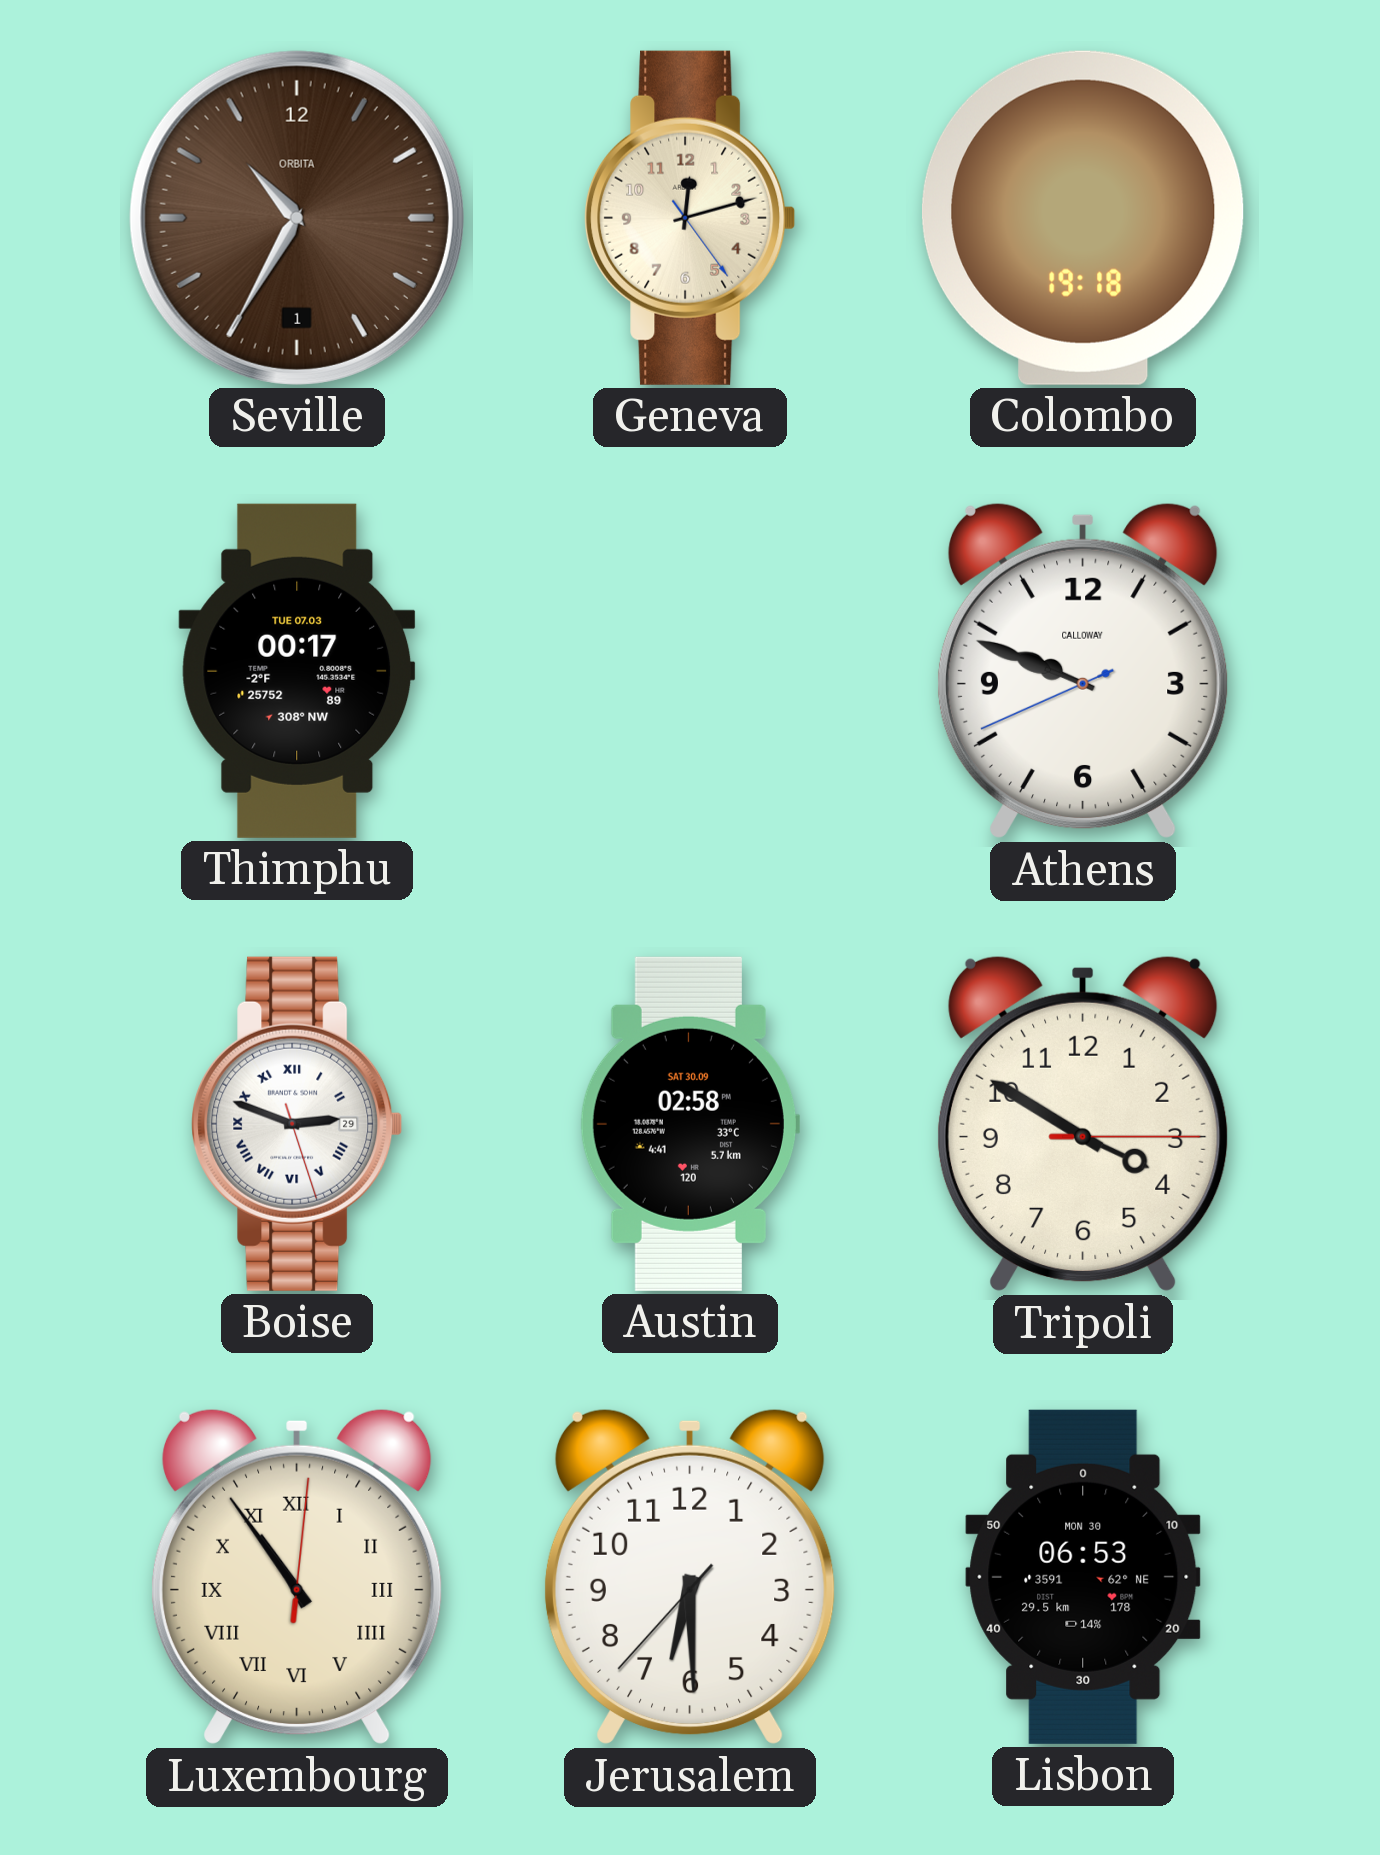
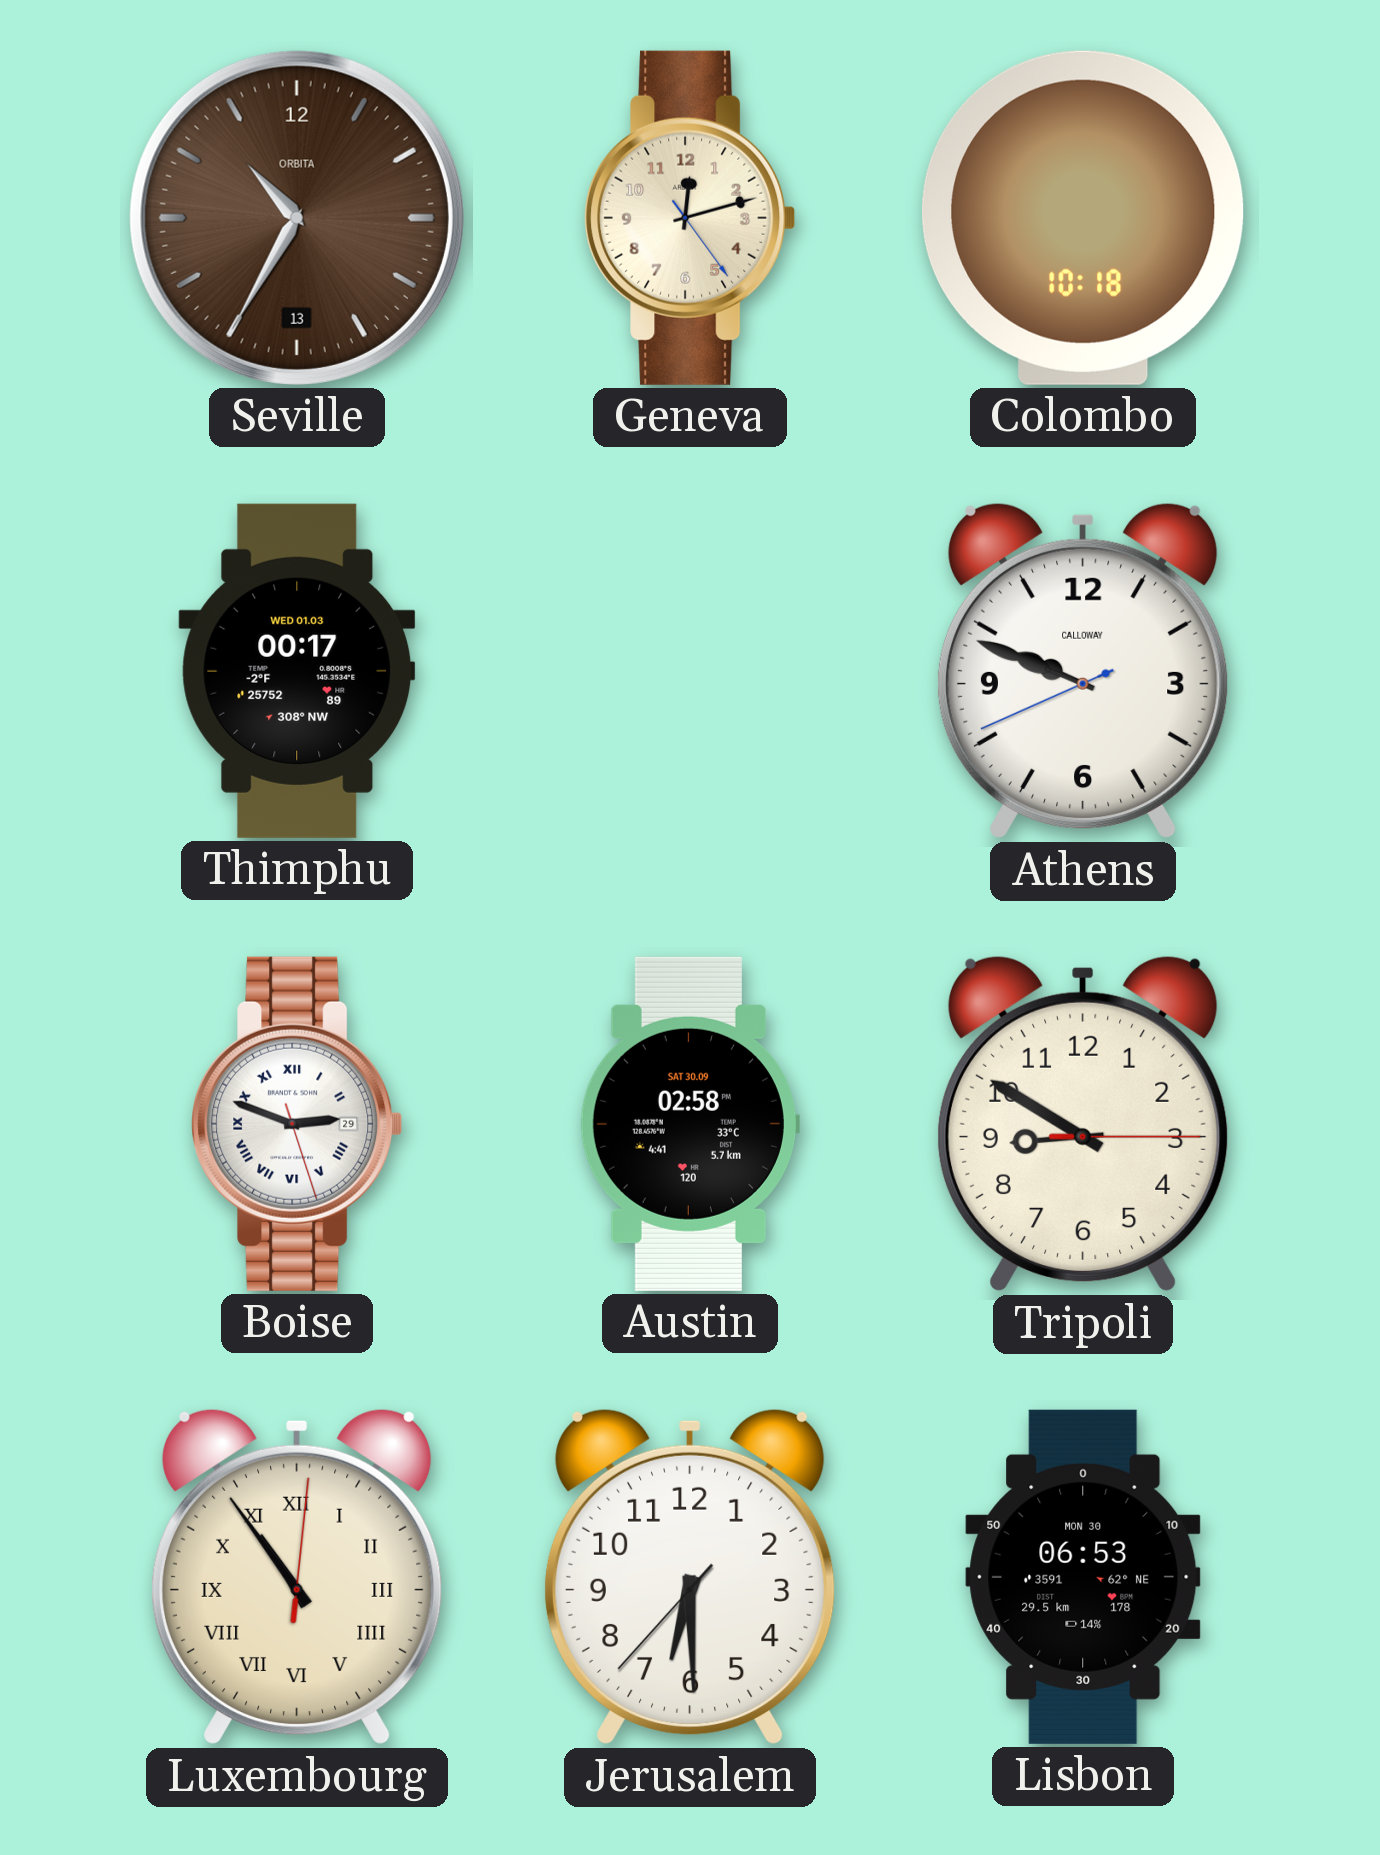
Seville date: 1 -> 13 (297, 218)
Colombo: 19:18 -> 10:18 (1083, 218)
Thimphu date: TUE 07.03 -> WED 01.03 (297, 671)
Tripoli: 3:50 -> 8:50 (1083, 1124)
